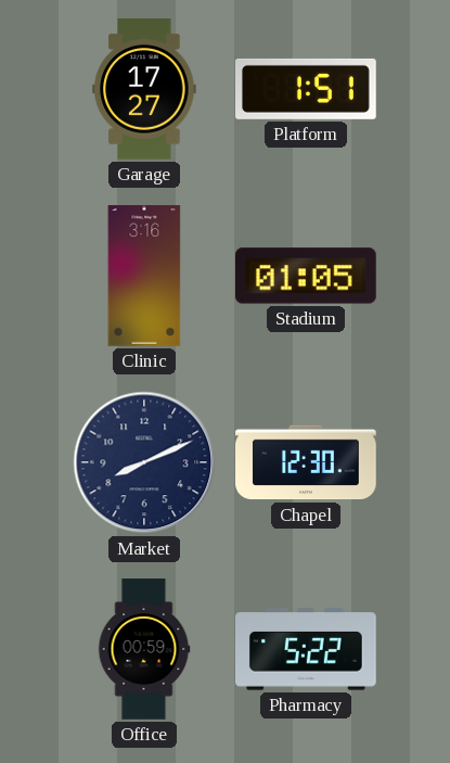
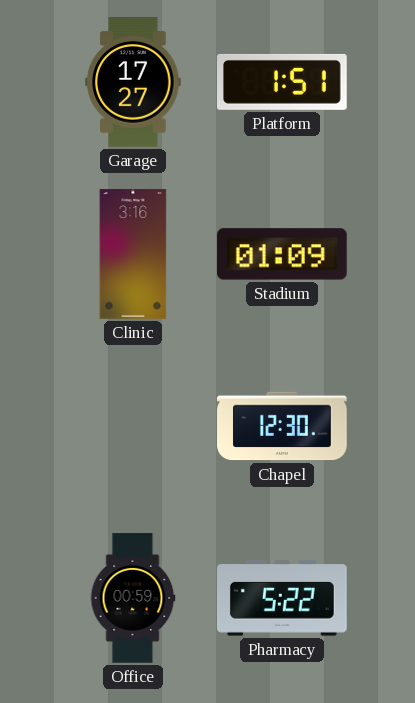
Stadium: 01:05 -> 01:09 (283, 254)
Market: 8:11 -> none (144, 462)
